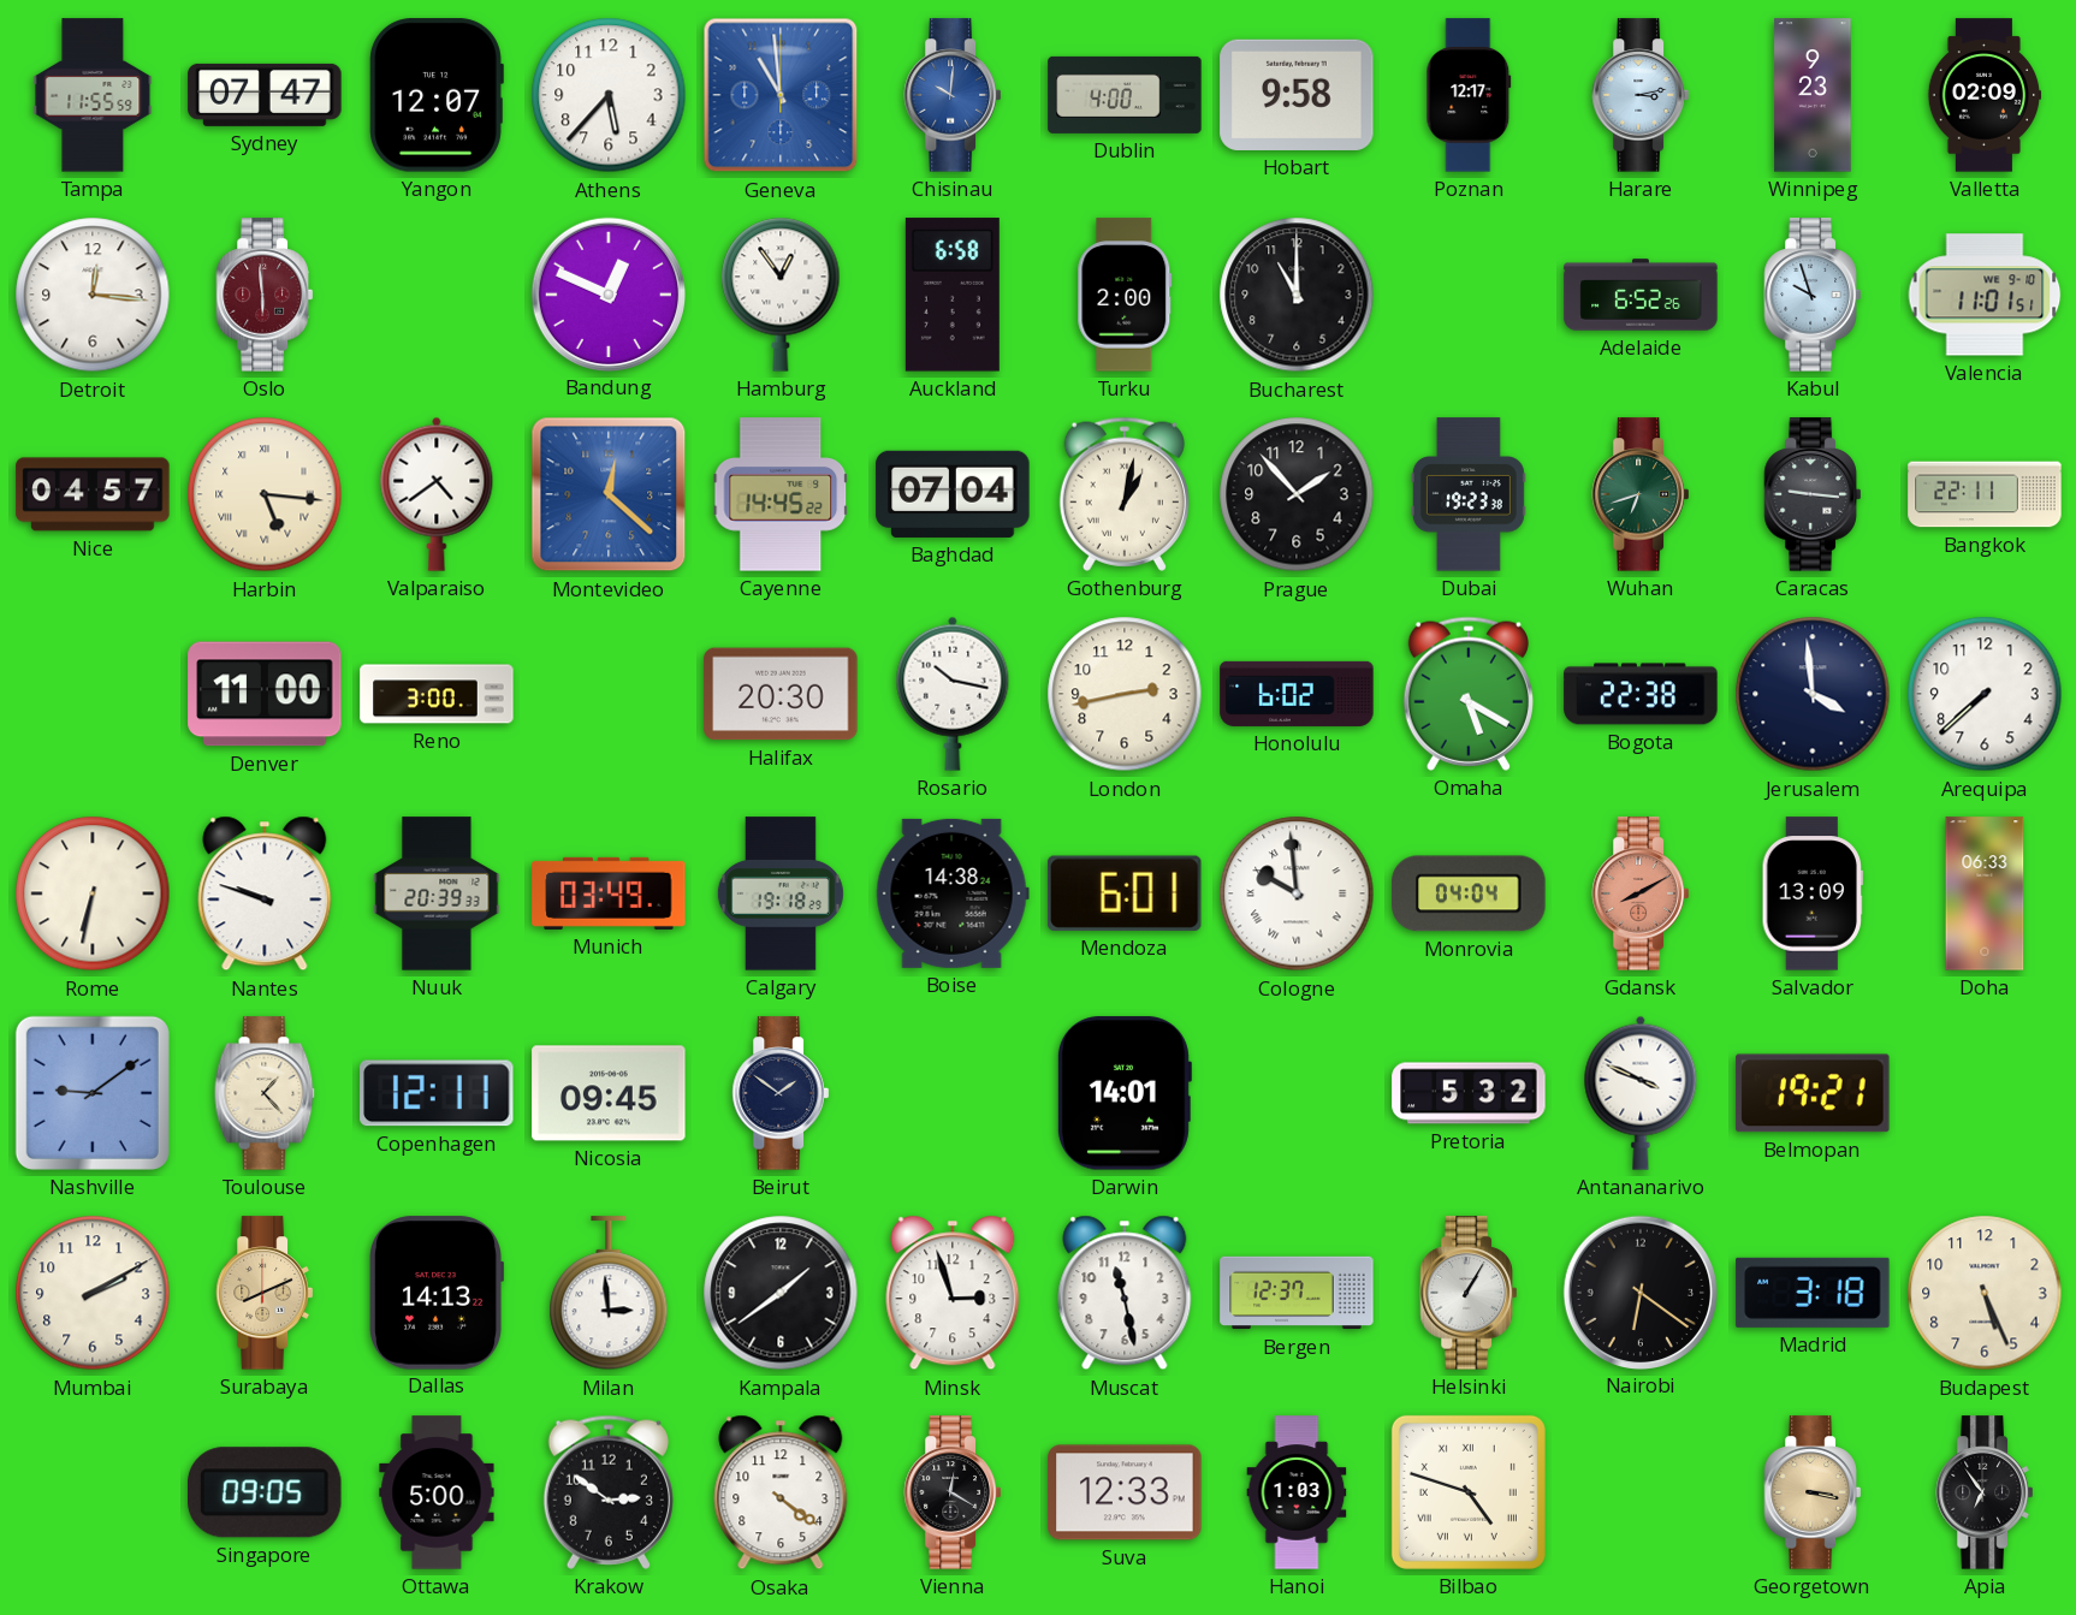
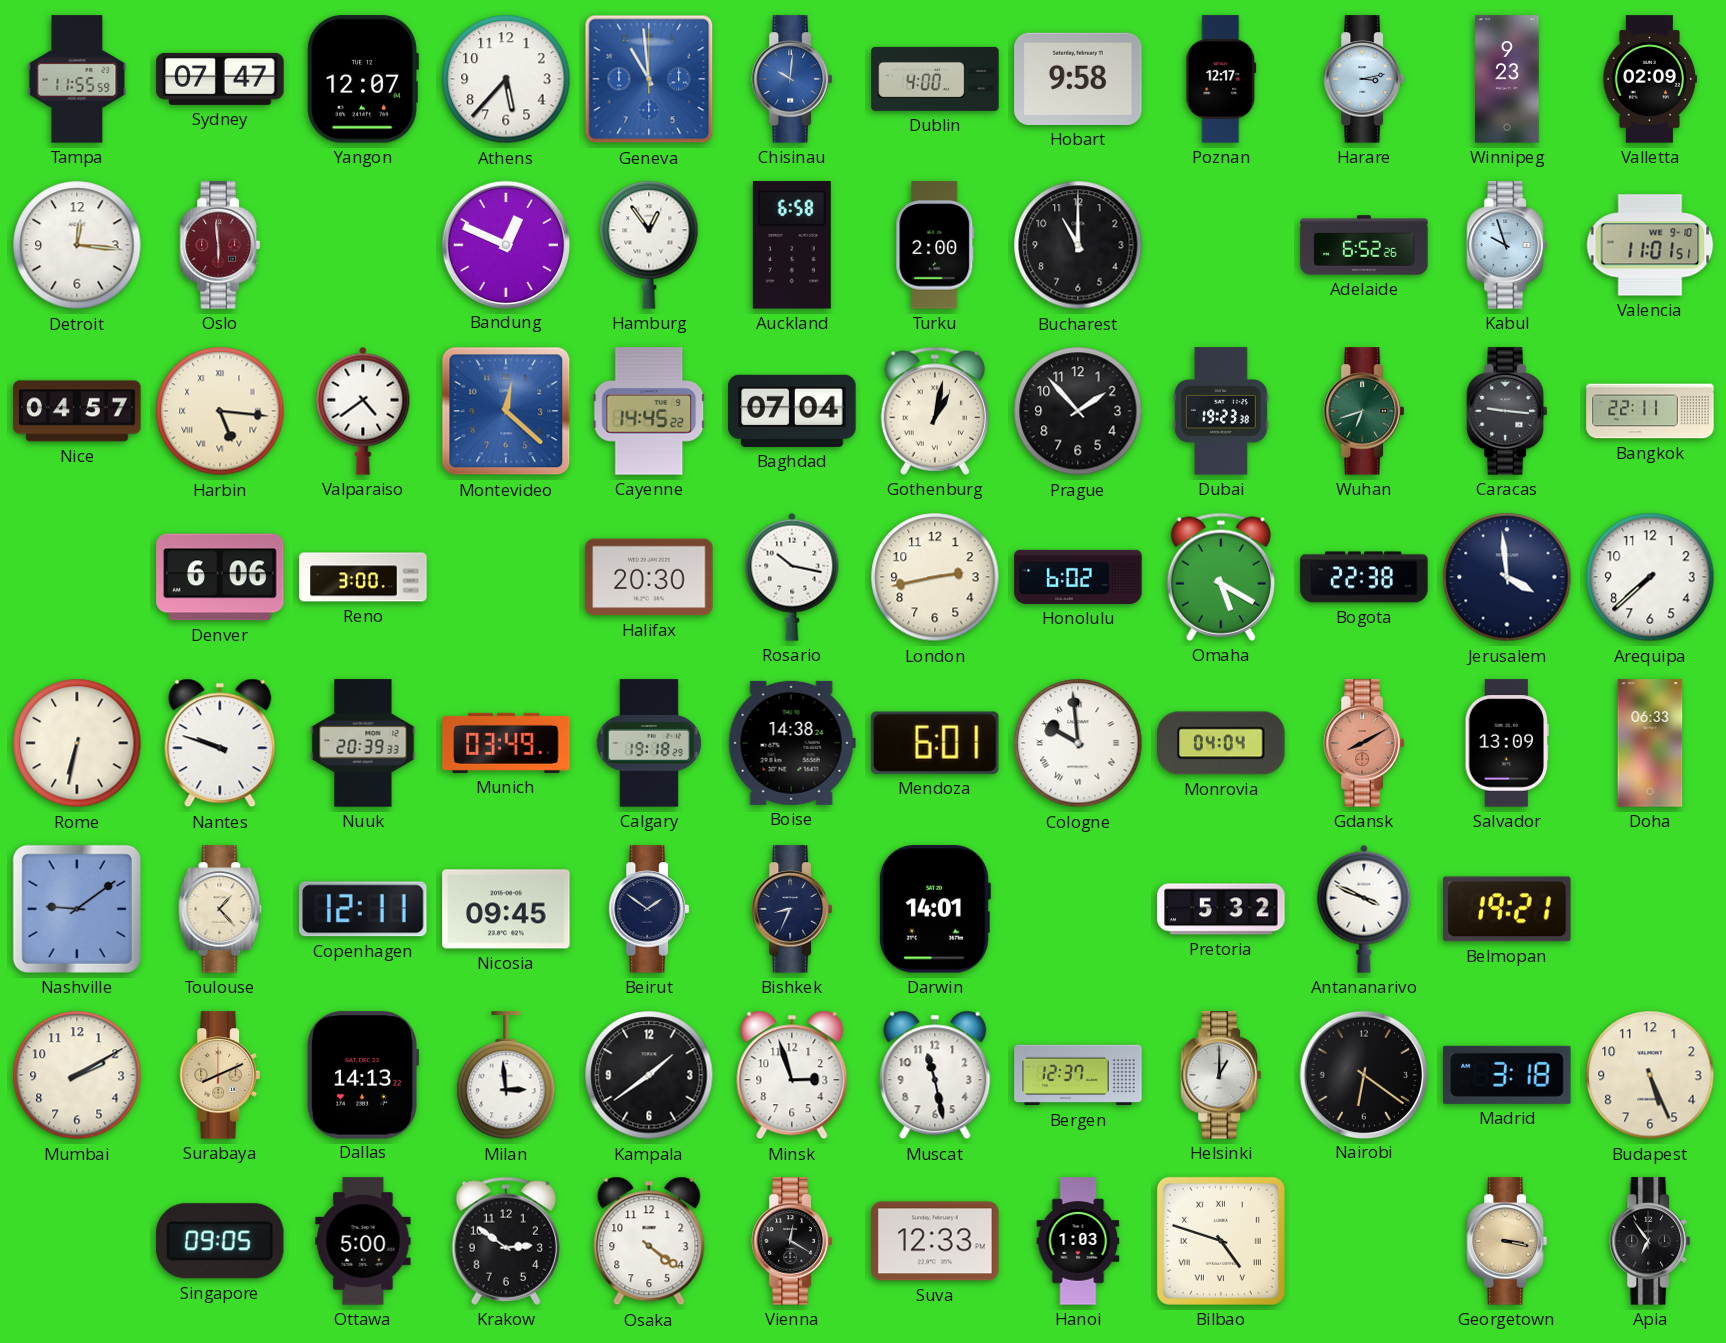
Denver: 11:00 -> 6:06 (220, 577)
Bishkek: none -> 8:34 (792, 909)
Helsinki: 1:05 -> 1:00 (1221, 1075)
